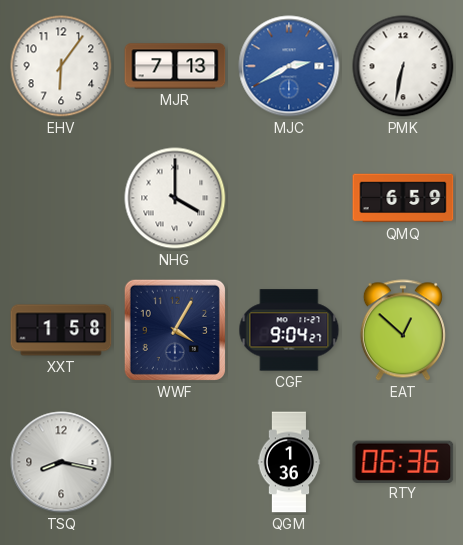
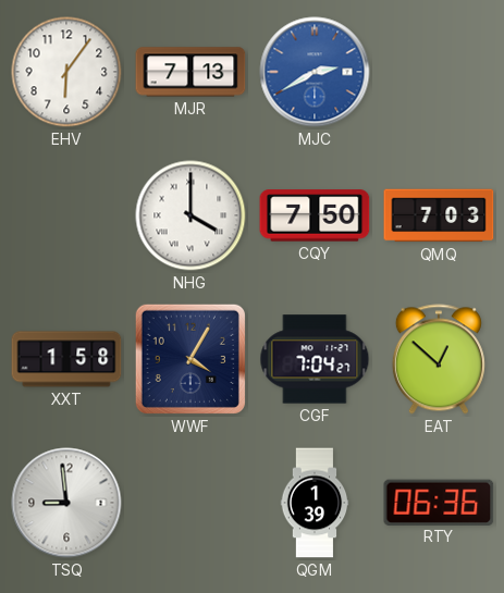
PMK: 6:32 -> none (403, 66)
CQY: none -> 7:50 (315, 215)
QMQ: 6:59 -> 7:03 (439, 215)
CGF: 9:04 -> 7:04 (315, 359)
TSQ: 8:17 -> 8:59 (66, 503)
QGM: 1:36 -> 1:39 (315, 503)
